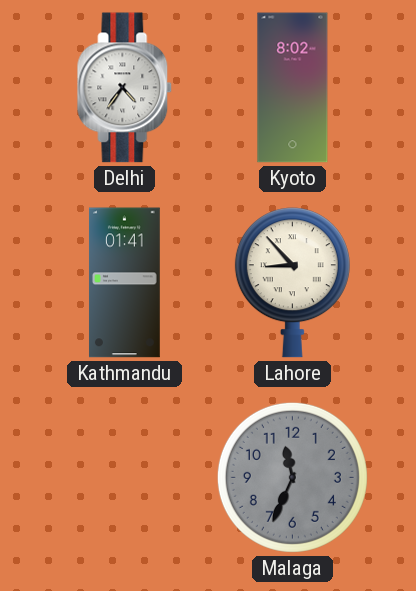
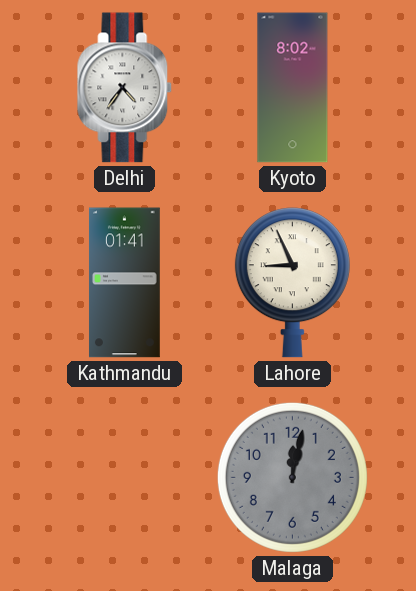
Lahore: 8:53 -> 8:56 (292, 283)
Malaga: 11:34 -> 12:02 (292, 477)
